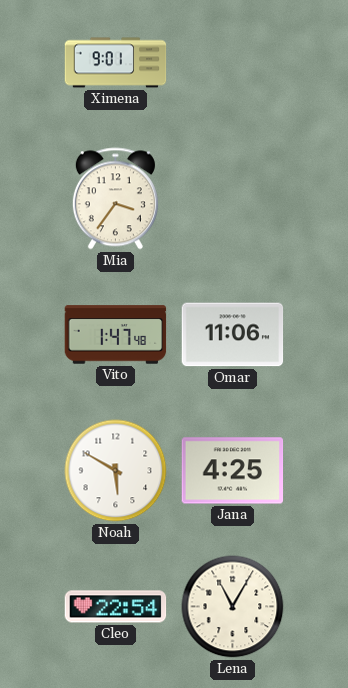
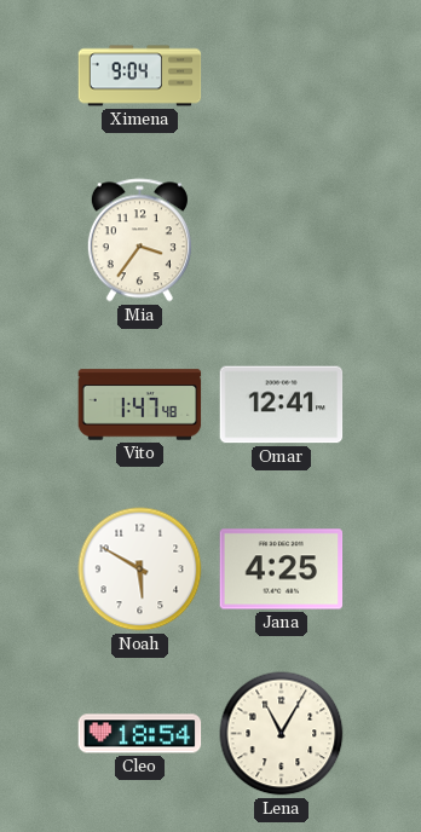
Ximena: 9:01 -> 9:04 (140, 76)
Omar: 11:06 -> 12:41 (282, 405)
Cleo: 22:54 -> 18:54 (140, 734)
